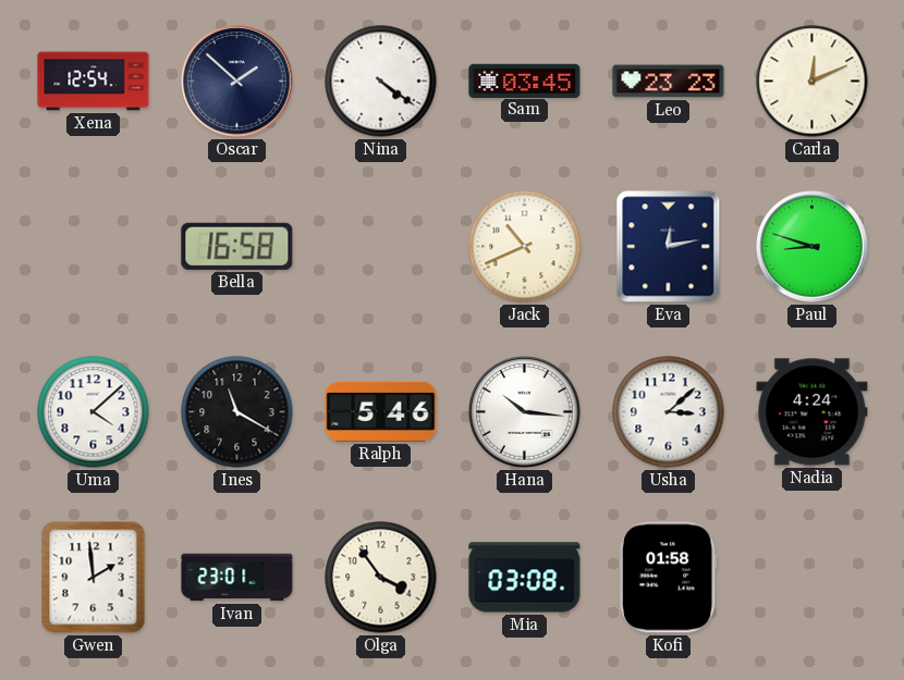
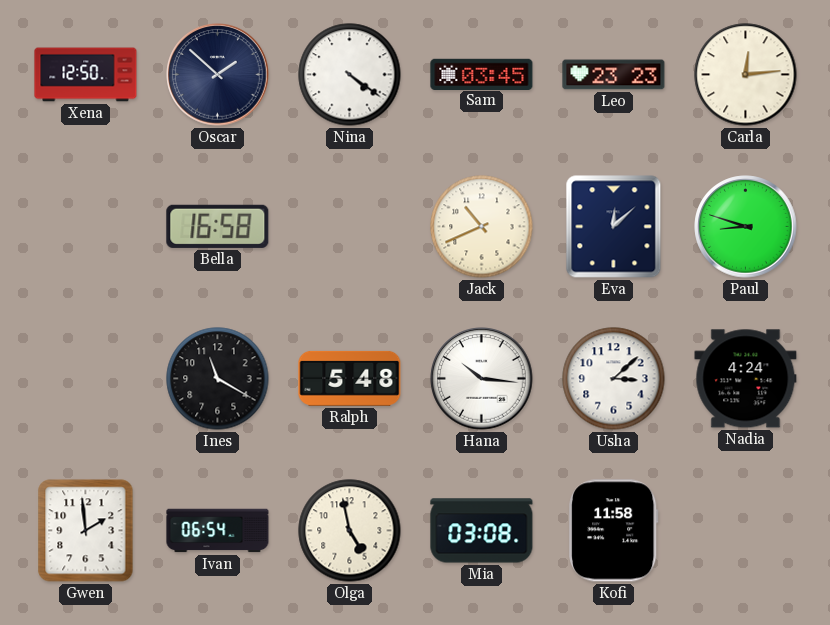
Xena: 12:54 -> 12:50 (86, 75)
Carla: 12:11 -> 12:14 (746, 75)
Eva: 12:13 -> 12:08 (614, 227)
Uma: 4:08 -> none (94, 412)
Ralph: 5:46 -> 5:48 (350, 378)
Ivan: 23:01 -> 06:54 (218, 531)
Olga: 3:54 -> 4:58 (350, 531)
Kofi: 01:58 -> 11:58 (614, 531)
